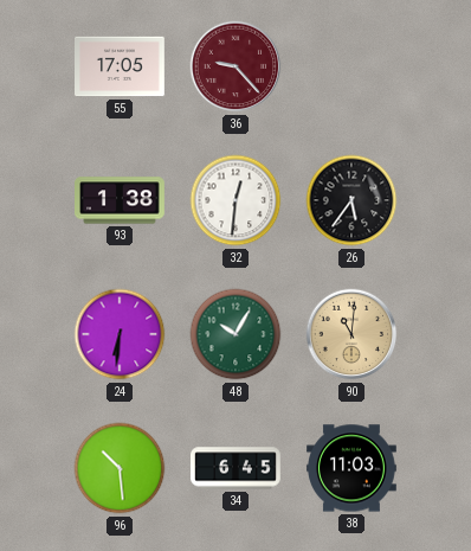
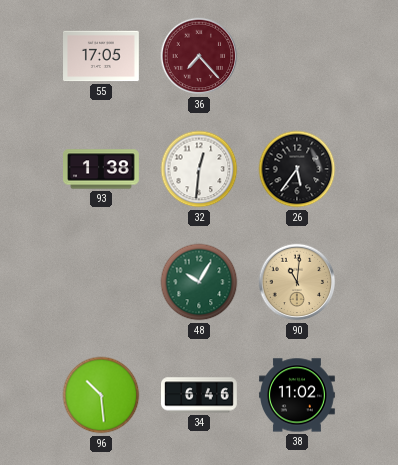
36: 9:23 -> 7:23 (199, 56)
24: 6:31 -> none (120, 334)
34: 6:45 -> 6:46 (200, 395)
38: 11:03 -> 11:02 (298, 395)
